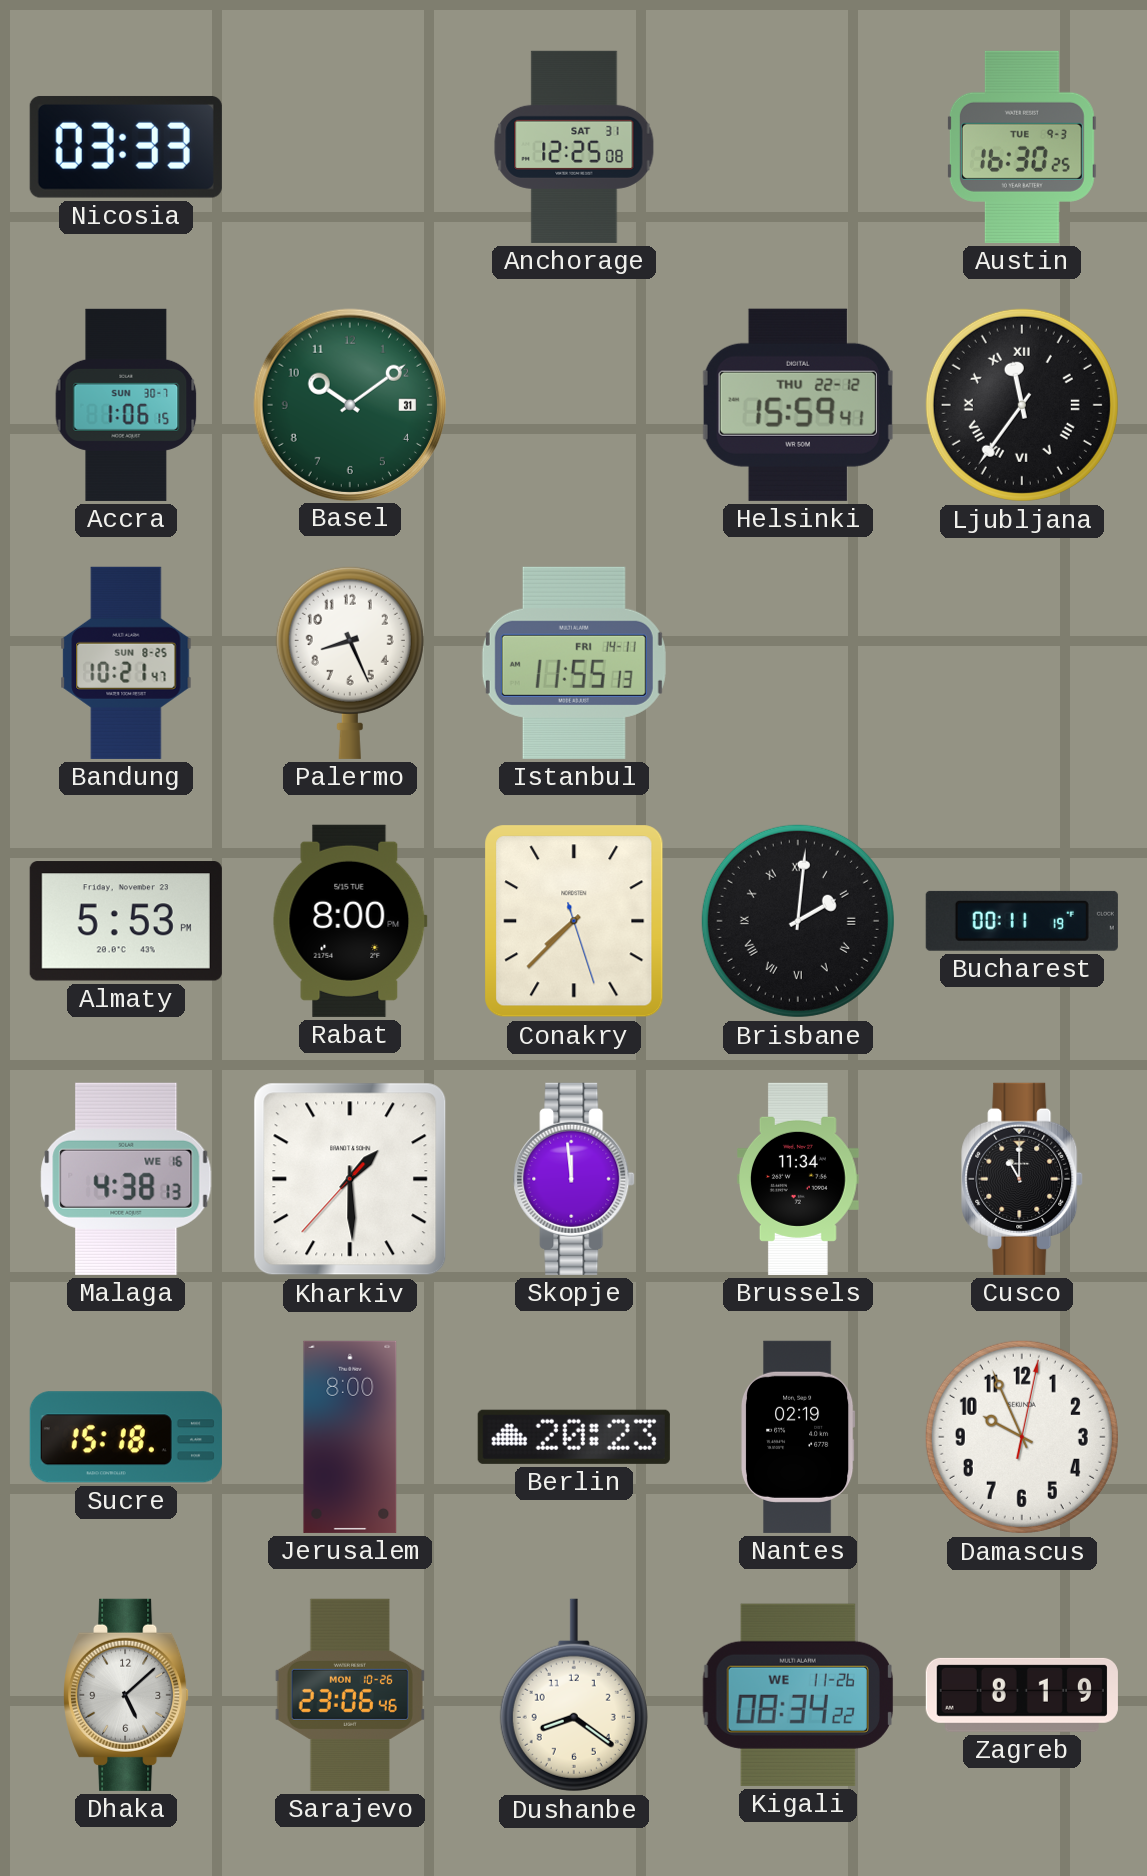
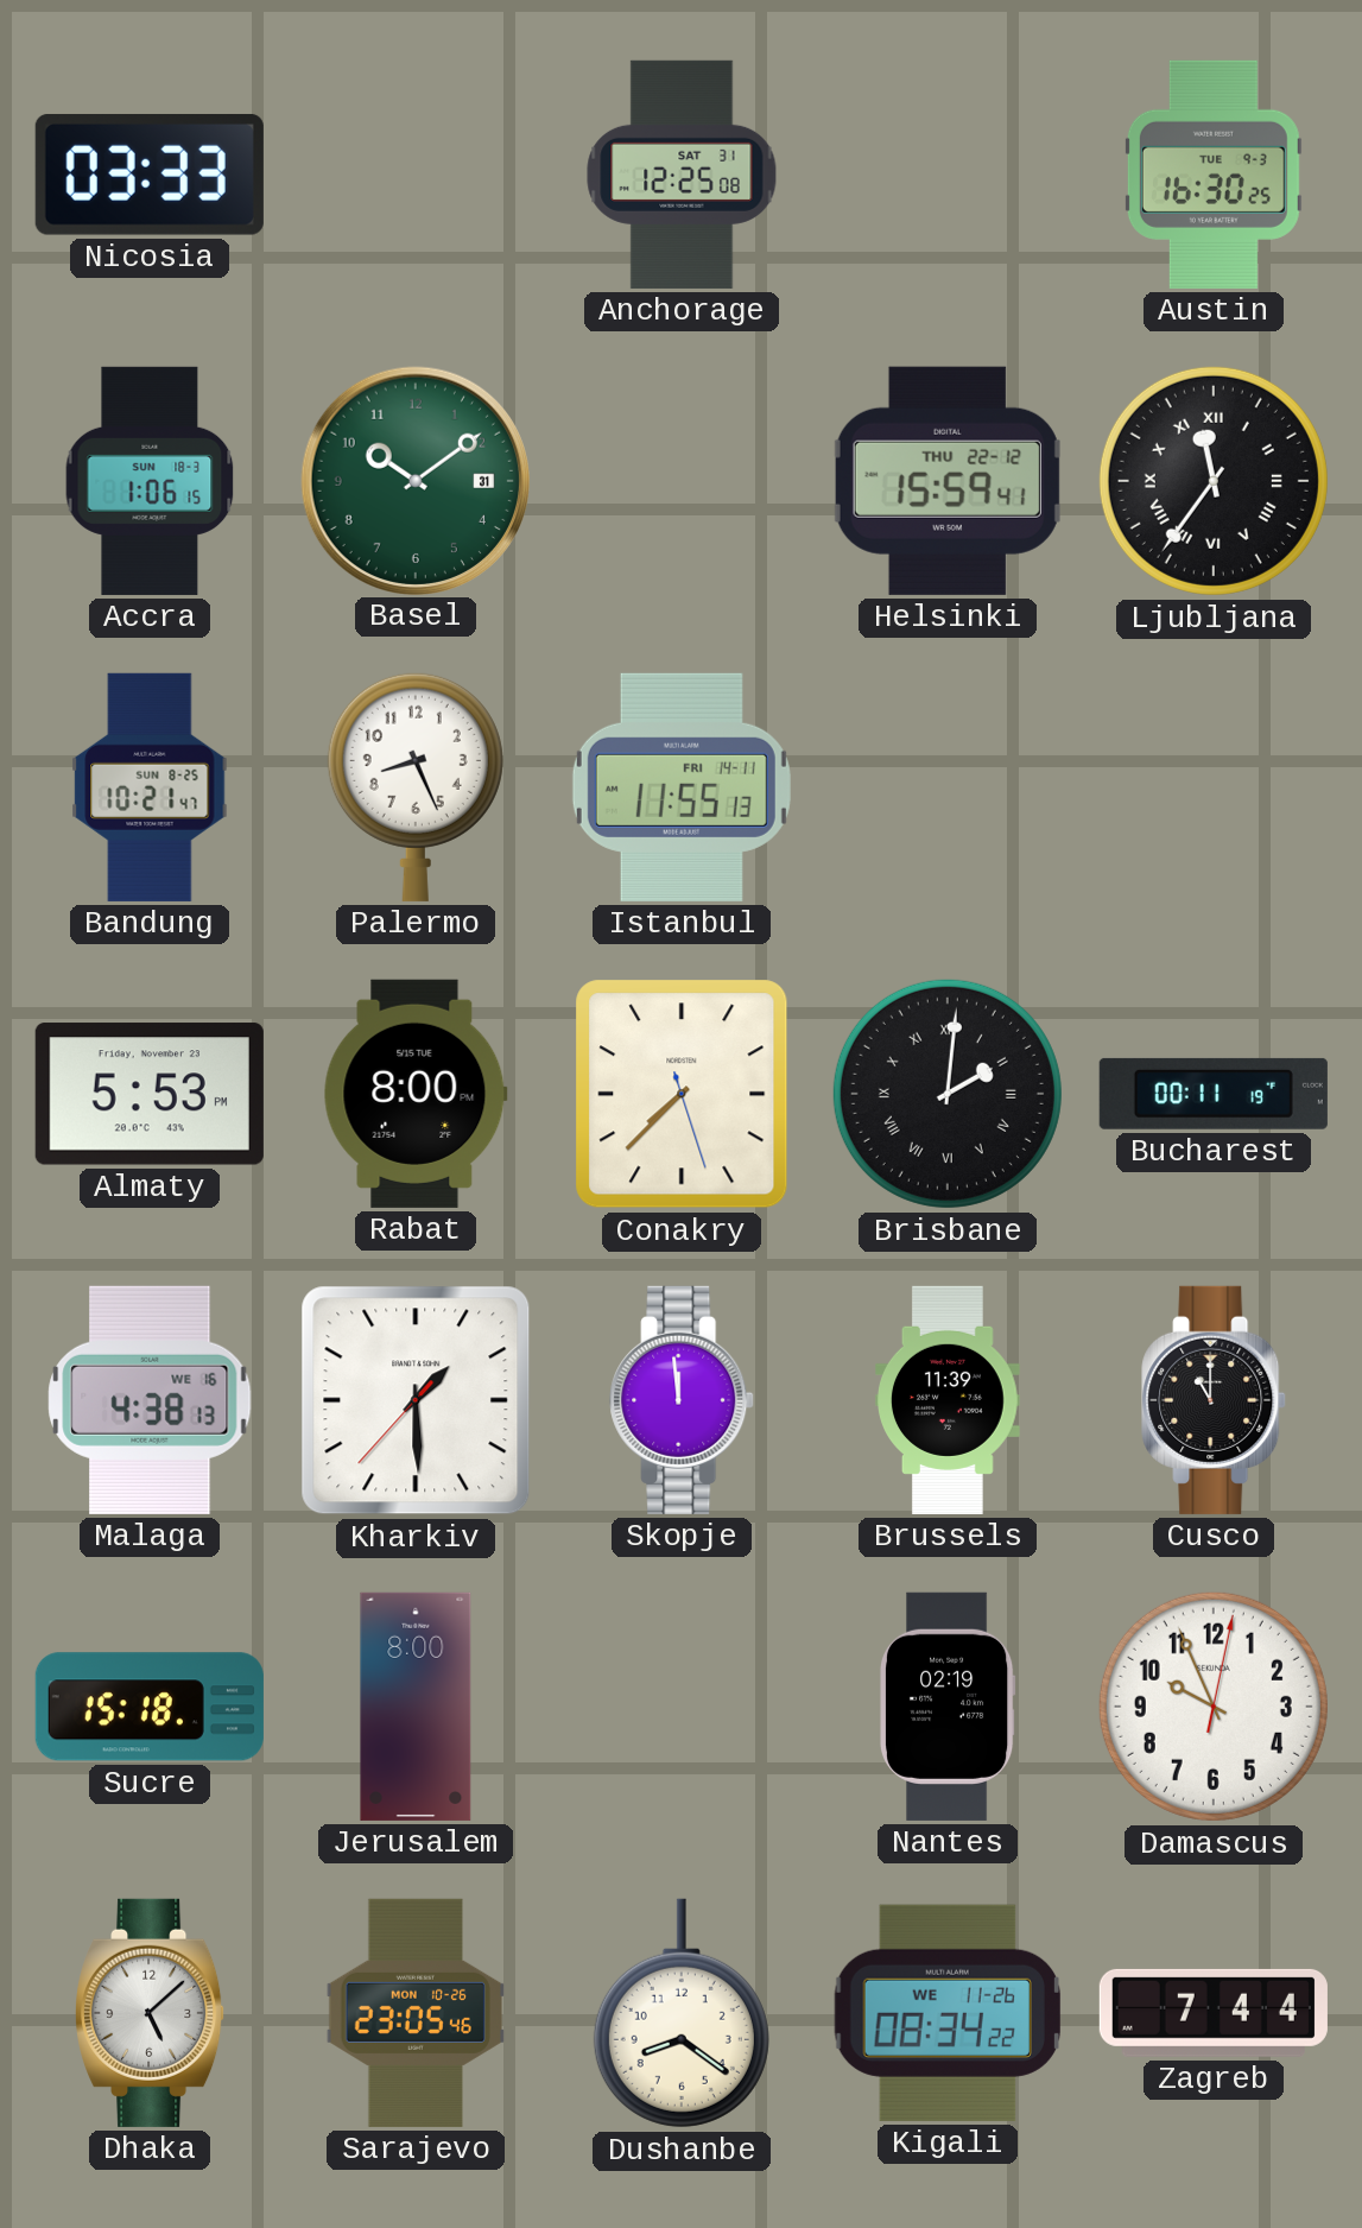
Accra date: SUN 30-7 -> SUN 18-3 (150, 481)
Brussels: 11:34 -> 11:39 (949, 1400)
Berlin: 20:23 -> none (574, 1437)
Sarajevo: 23:06 -> 23:05 (416, 2013)
Zagreb: 8:19 -> 7:44 (1214, 2013)
